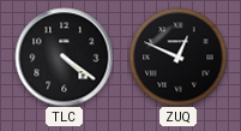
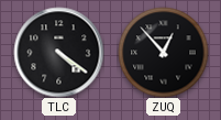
ZUQ: 12:49 -> 12:53 (163, 52)
